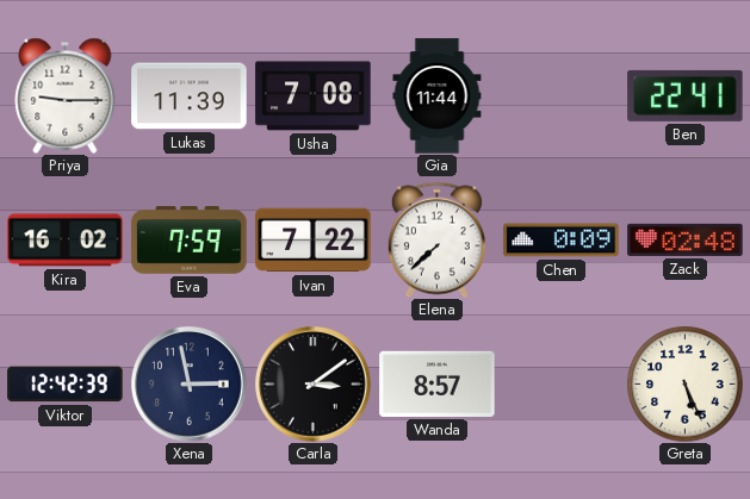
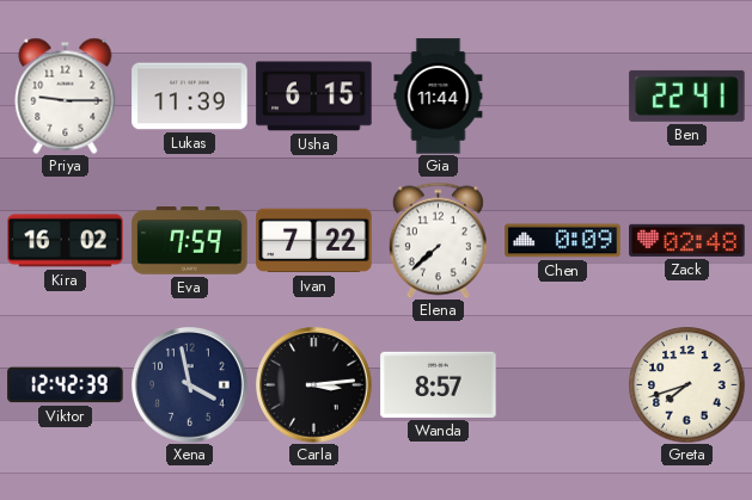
Usha: 7:08 -> 6:15 (314, 97)
Xena: 2:58 -> 3:58 (190, 385)
Carla: 3:09 -> 3:14 (314, 385)
Greta: 5:26 -> 7:42 (687, 385)
